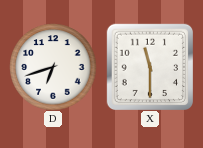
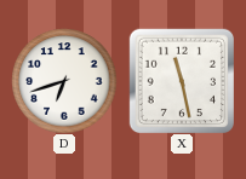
X: 11:30 -> 11:28 (181, 80)
